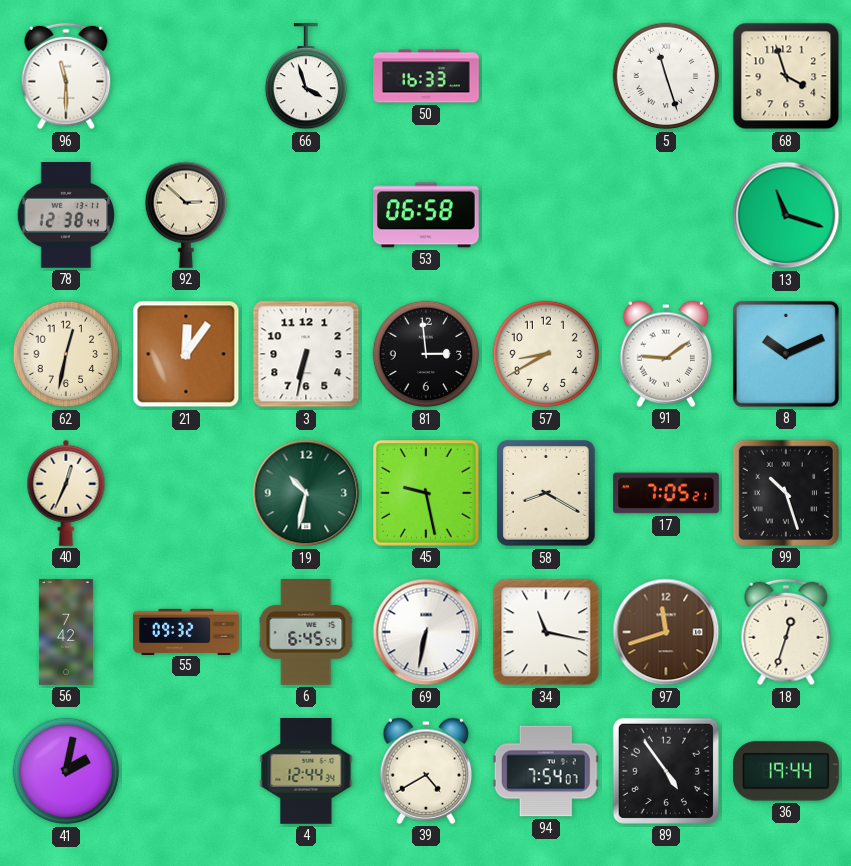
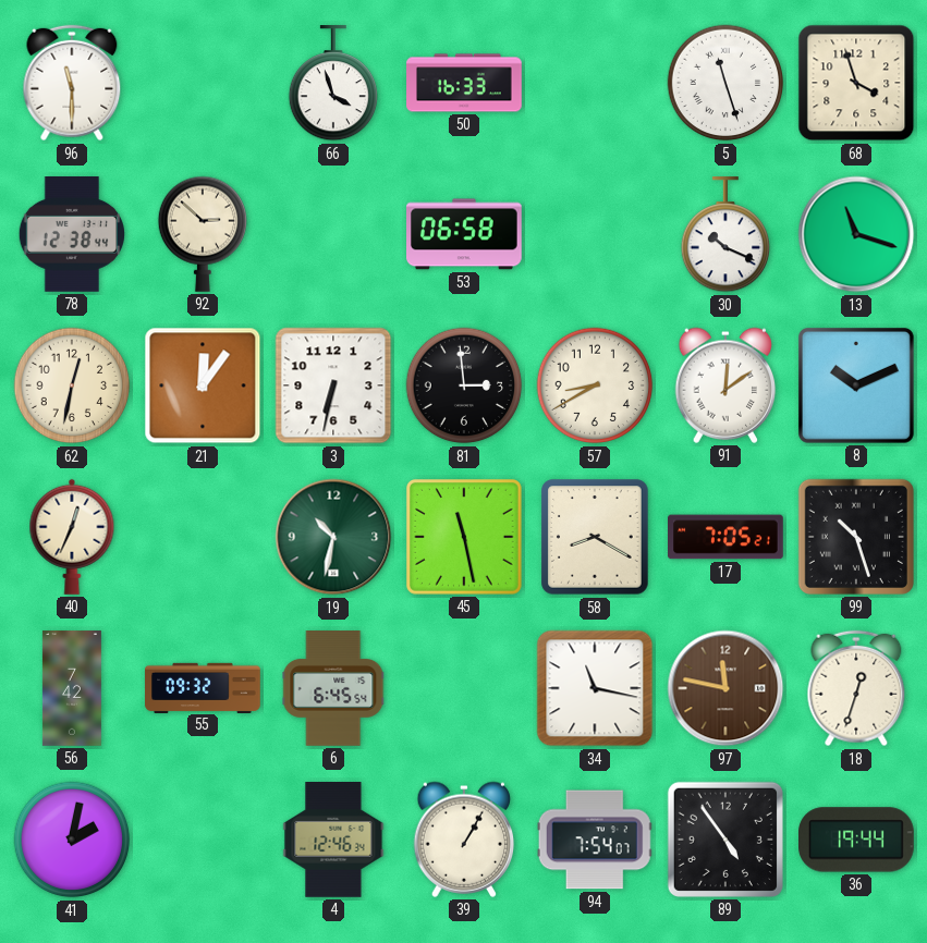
30: none -> 10:19 (724, 235)
91: 9:09 -> 12:09 (725, 385)
45: 9:28 -> 11:28 (464, 537)
69: 6:32 -> none (426, 632)
97: 11:42 -> 11:47 (725, 688)
4: 12:44 -> 12:46 (333, 841)
39: 4:40 -> 1:05 (464, 840)
